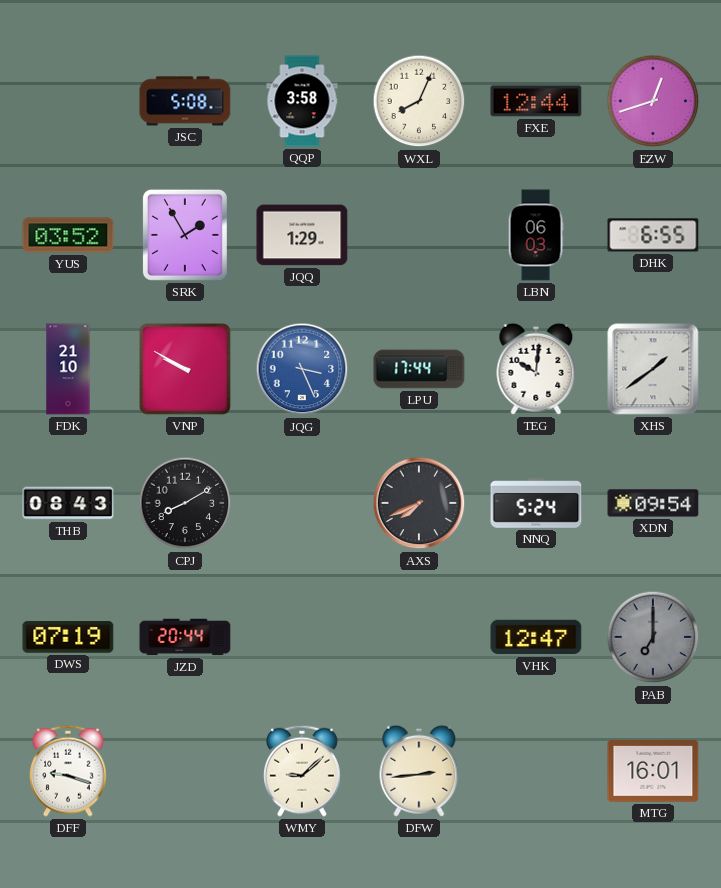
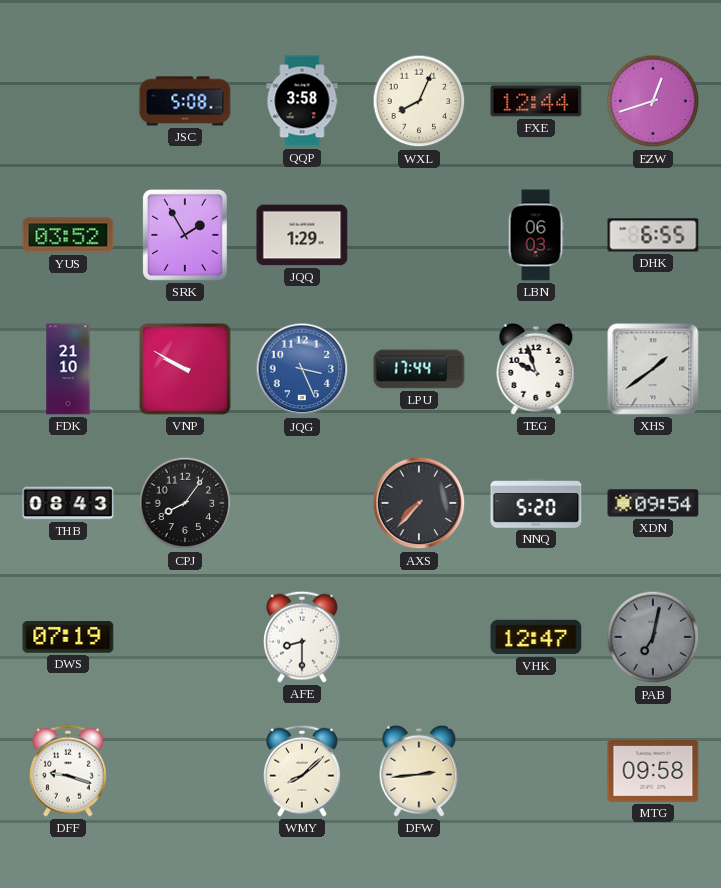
TEG: 10:01 -> 9:57 (536, 369)
CPJ: 8:10 -> 8:06 (185, 503)
AXS: 7:41 -> 7:37 (419, 503)
NNQ: 5:24 -> 5:20 (536, 503)
JZD: 20:44 -> none (185, 637)
AFE: none -> 8:30 (303, 637)
PAB: 7:00 -> 7:02 (653, 637)
WMY: 9:08 -> 8:08 (303, 771)
MTG: 16:01 -> 09:58 (653, 772)
